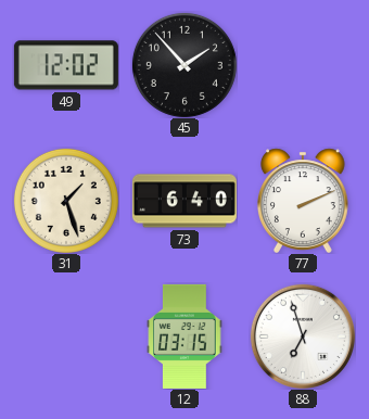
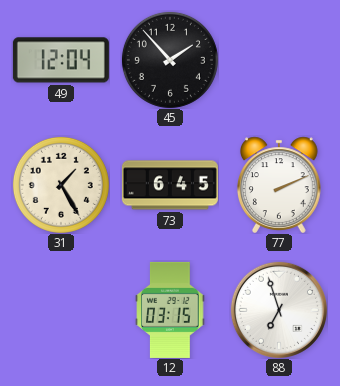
49: 12:02 -> 12:04 (61, 60)
31: 1:27 -> 1:25 (61, 185)
73: 6:40 -> 6:45 (170, 185)
